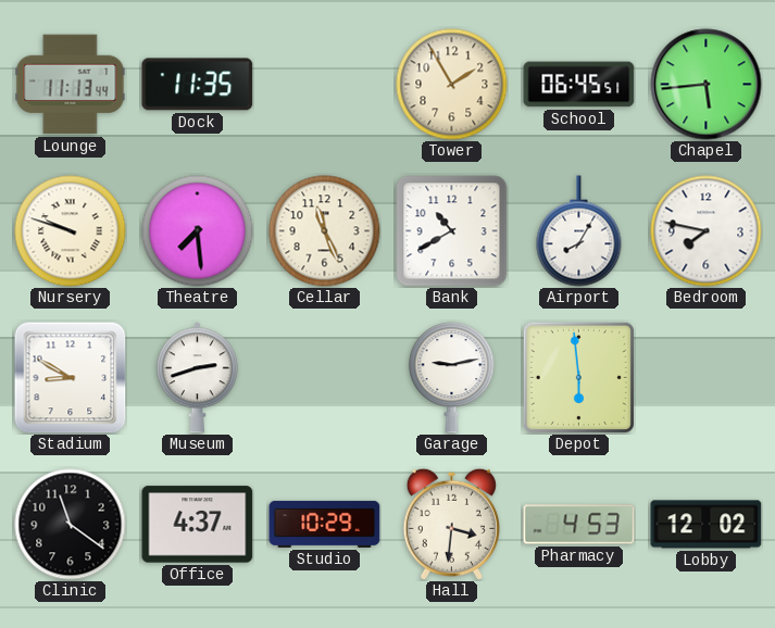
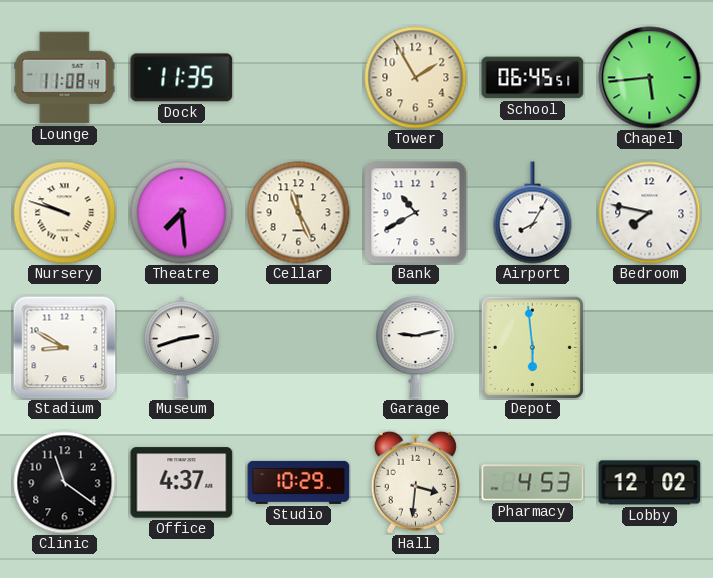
Lounge: 11:13 -> 11:08 (65, 78)
